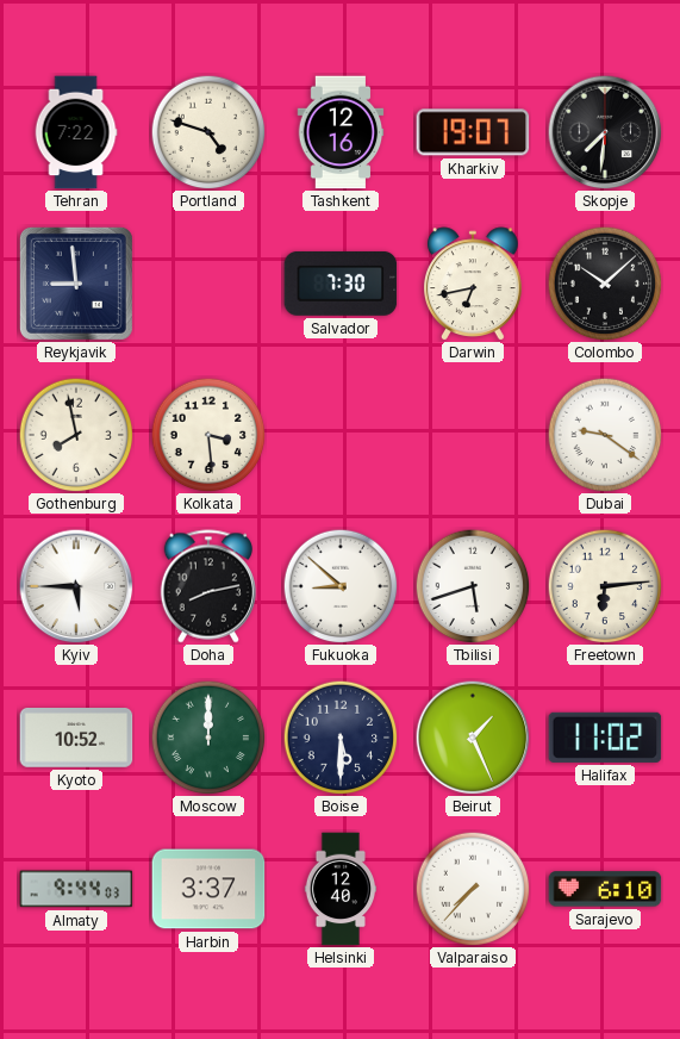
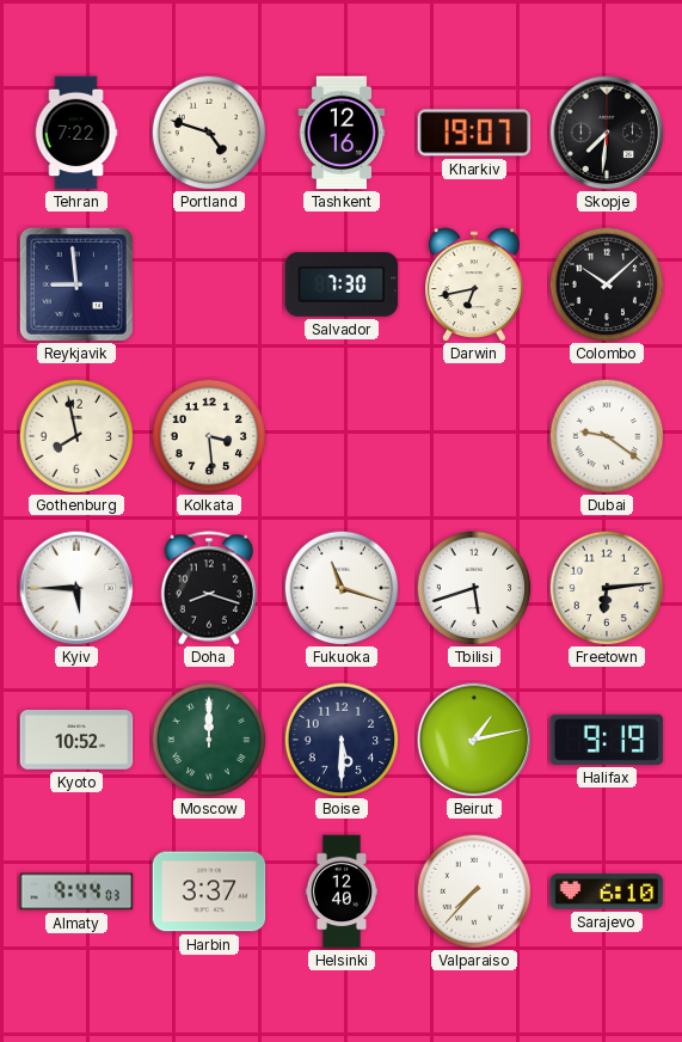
Doha: 8:13 -> 8:18 (209, 588)
Fukuoka: 8:52 -> 11:18 (342, 588)
Beirut: 1:26 -> 1:13 (474, 740)
Halifax: 11:02 -> 9:19 (607, 740)
